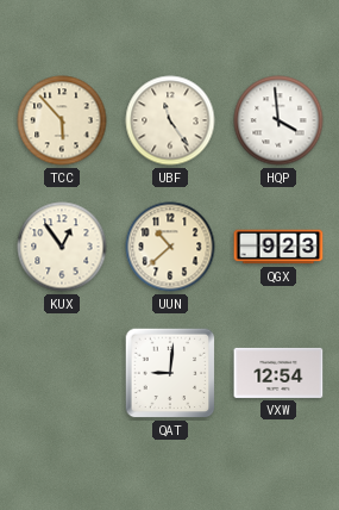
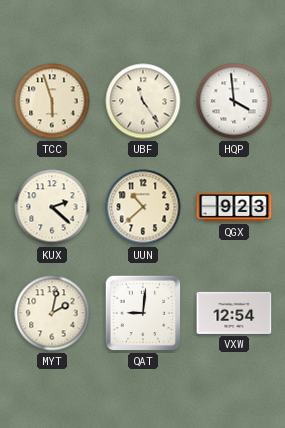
TCC: 5:53 -> 5:57 (52, 101)
KUX: 12:54 -> 2:22 (52, 207)
MYT: none -> 2:02 (52, 313)
